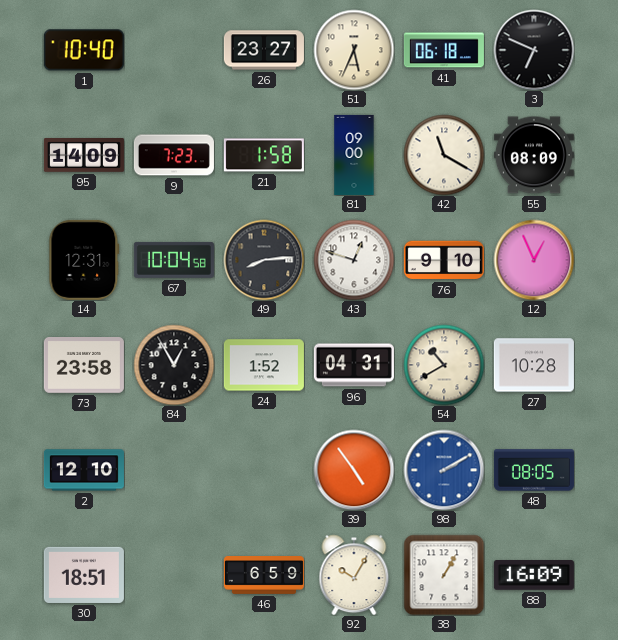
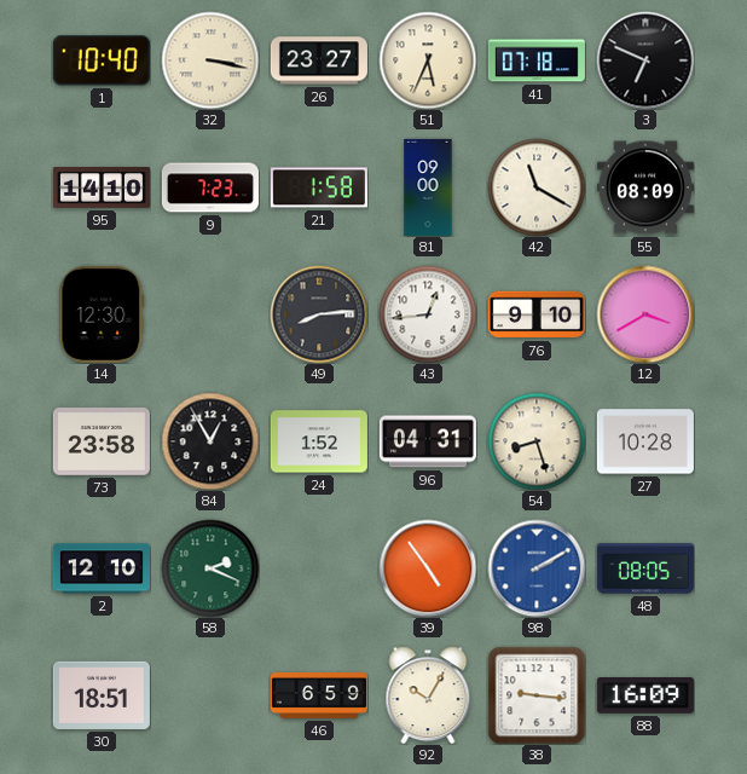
32: none -> 3:17 (210, 60)
41: 06:18 -> 07:18 (537, 60)
95: 14:09 -> 14:10 (102, 187)
14: 12:31 -> 12:30 (102, 314)
67: 10:04 -> none (174, 260)
43: 12:48 -> 12:44 (428, 314)
12: 12:56 -> 3:40 (645, 314)
54: 10:40 -> 8:27 (537, 441)
58: none -> 2:19 (210, 568)
38: 1:05 -> 9:16 (537, 695)
